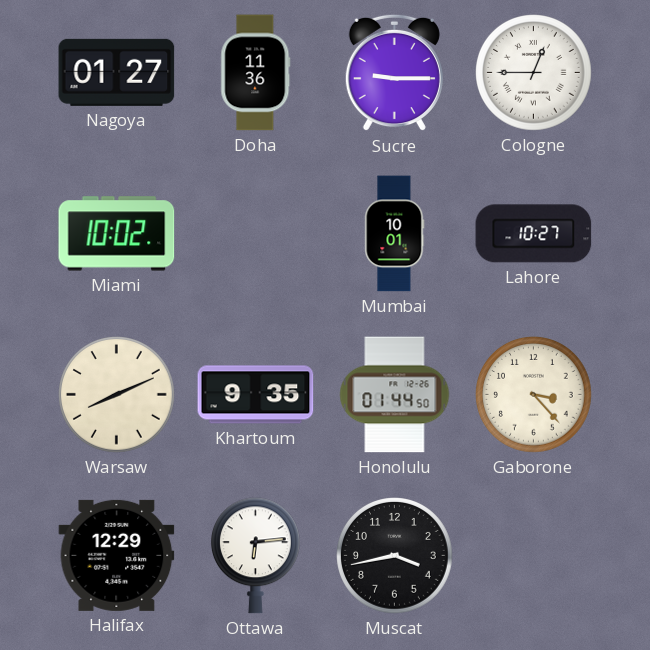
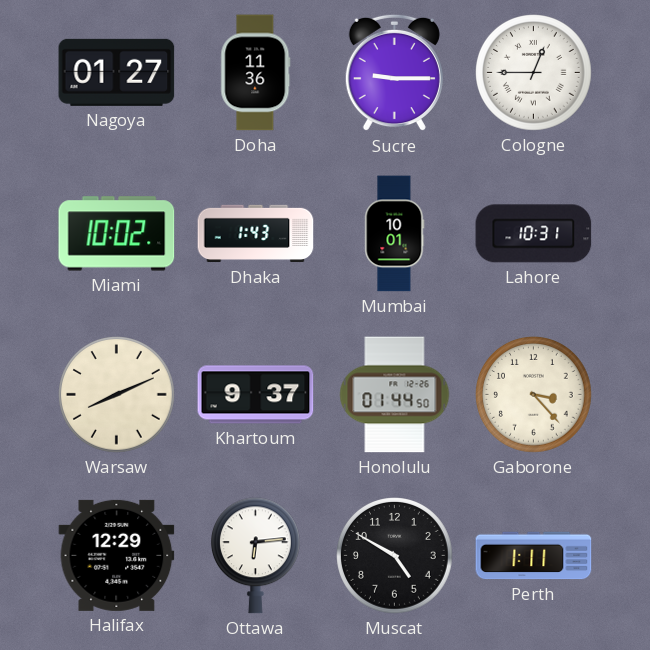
Dhaka: none -> 1:43 (256, 234)
Lahore: 10:27 -> 10:31 (534, 234)
Khartoum: 9:35 -> 9:37 (256, 395)
Muscat: 3:43 -> 4:50 (395, 556)
Perth: none -> 1:11 (534, 556)
